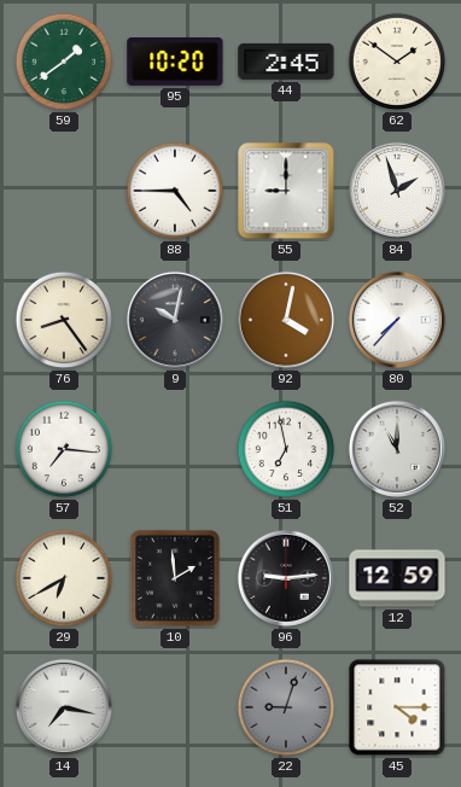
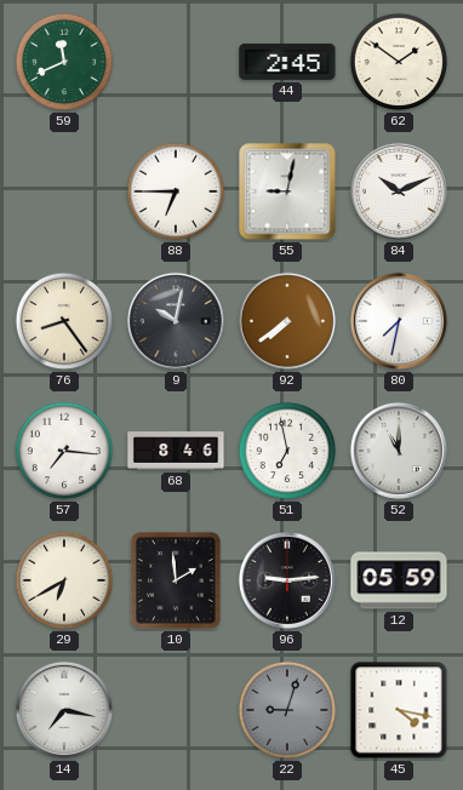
59: 1:39 -> 11:41 (64, 62)
95: 10:20 -> none (175, 62)
88: 4:45 -> 6:45 (176, 191)
55: 9:00 -> 9:02 (287, 191)
84: 1:57 -> 10:11 (399, 191)
92: 4:02 -> 7:39 (287, 321)
80: 7:37 -> 7:32 (399, 321)
68: none -> 8:46 (176, 451)
12: 12:59 -> 05:59 (399, 580)
45: 4:15 -> 4:17 (399, 710)
